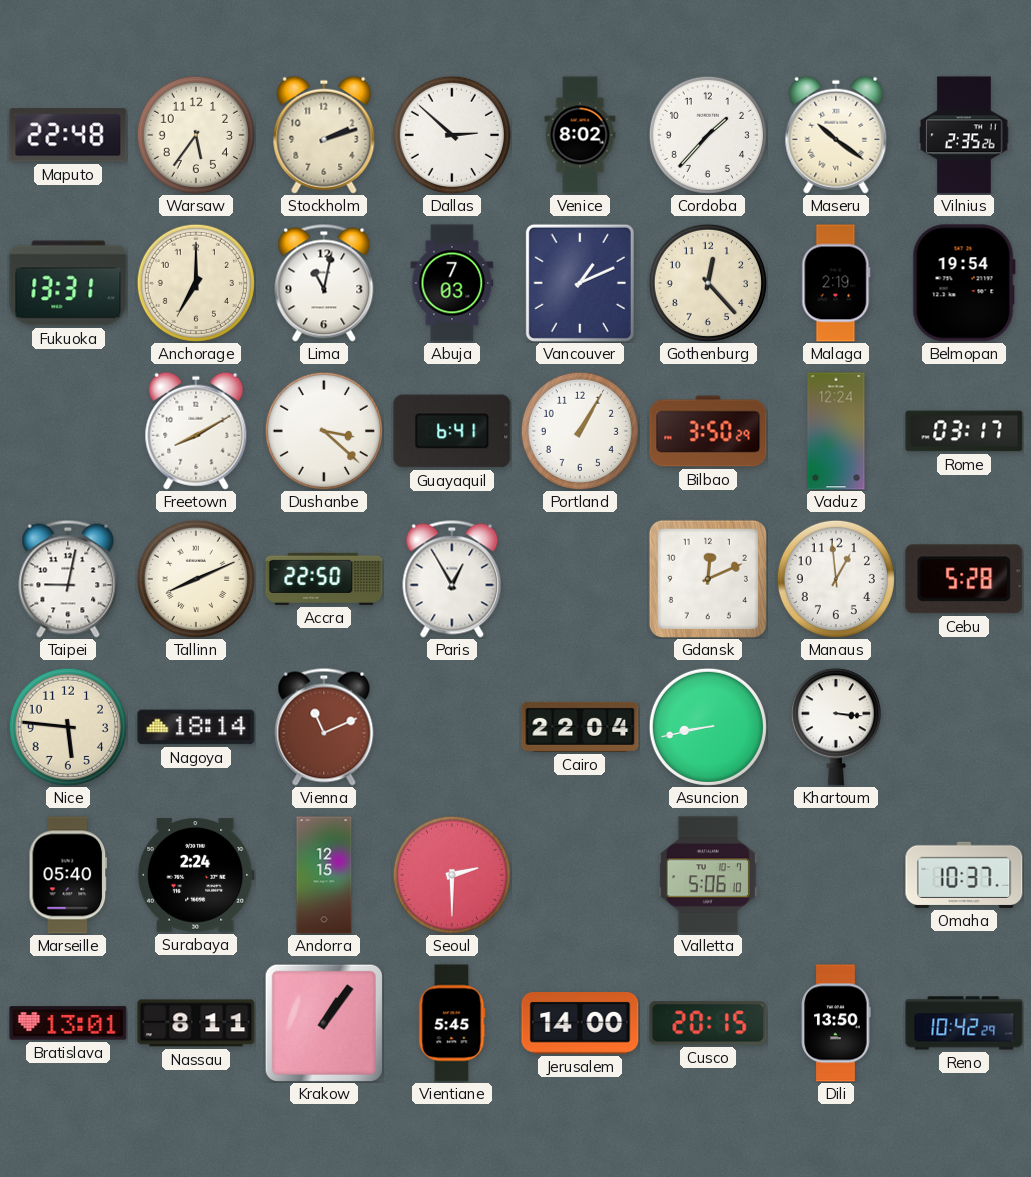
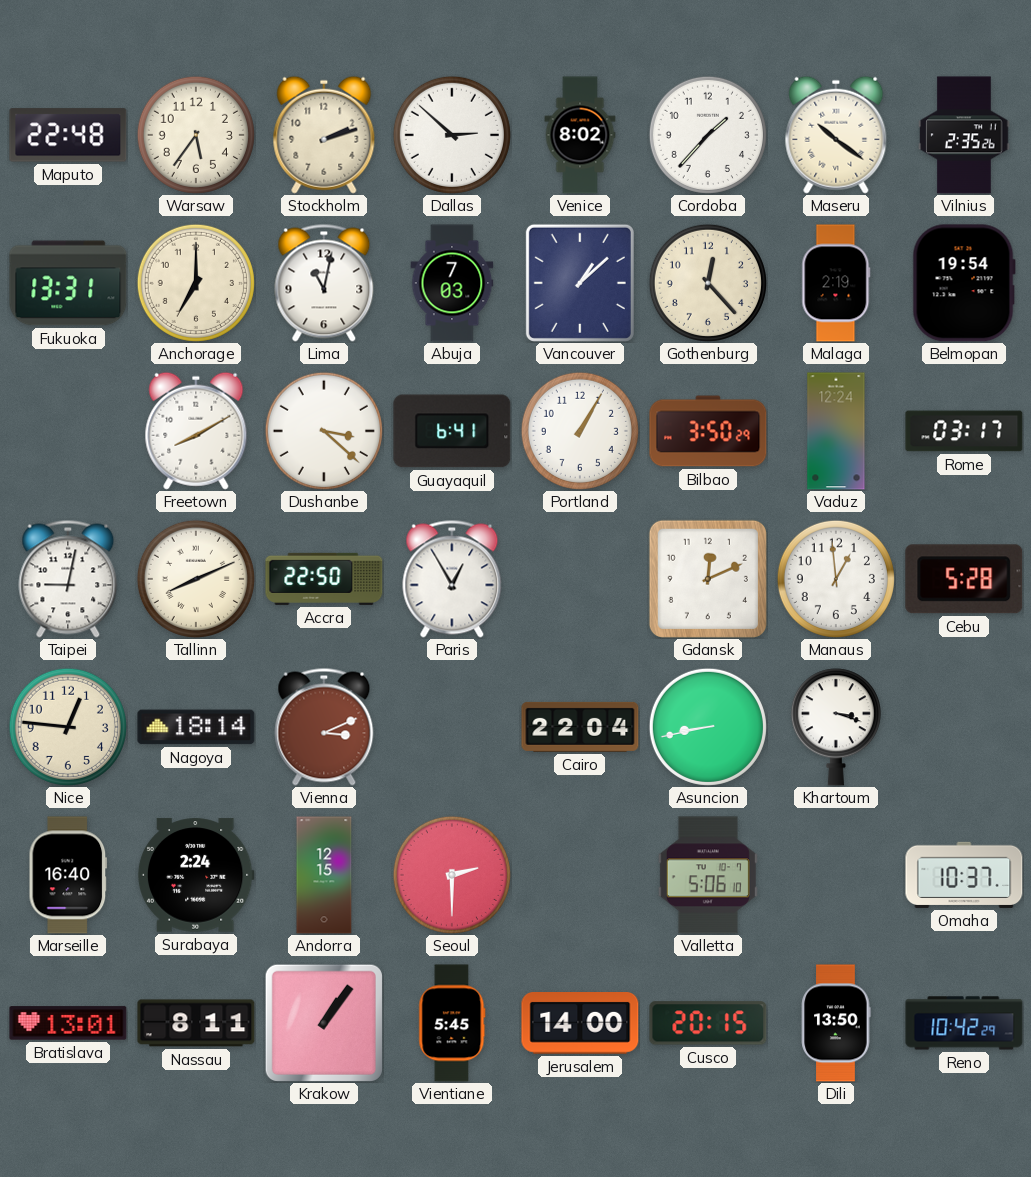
Vancouver: 1:11 -> 1:08 (580, 283)
Nice: 5:46 -> 12:46 (68, 727)
Vienna: 11:11 -> 3:11 (324, 727)
Khartoum: 3:16 -> 3:18 (836, 727)
Marseille: 05:40 -> 16:40 (68, 875)
